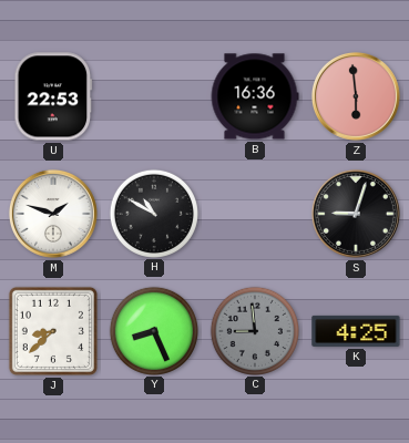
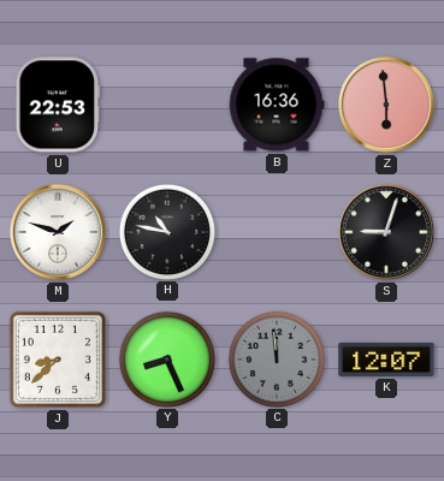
H: 10:50 -> 10:47 (166, 231)
C: 8:59 -> 11:59 (276, 358)
K: 4:25 -> 12:07 (386, 360)
